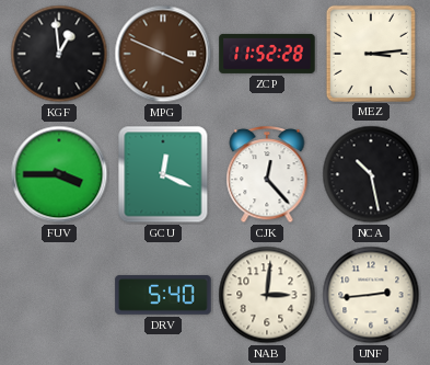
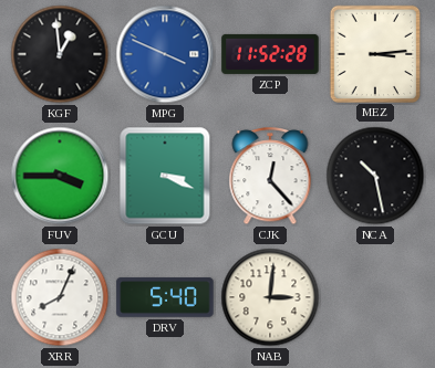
MPG dial: brown -> blue (165, 54)
GCU: 12:19 -> 3:19 (165, 176)
XRR: none -> 8:04 (60, 297)
UNF: 2:44 -> none (371, 295)
